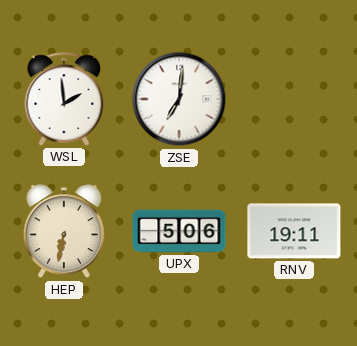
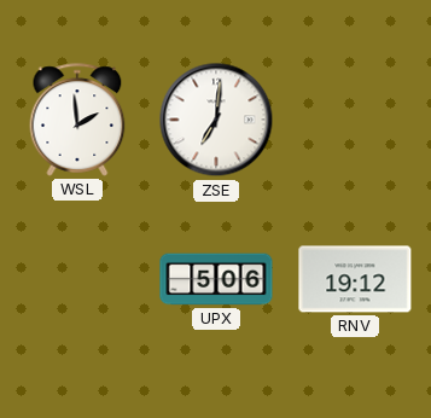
HEP: 6:32 -> none (64, 232)
RNV: 19:11 -> 19:12 (355, 279)
